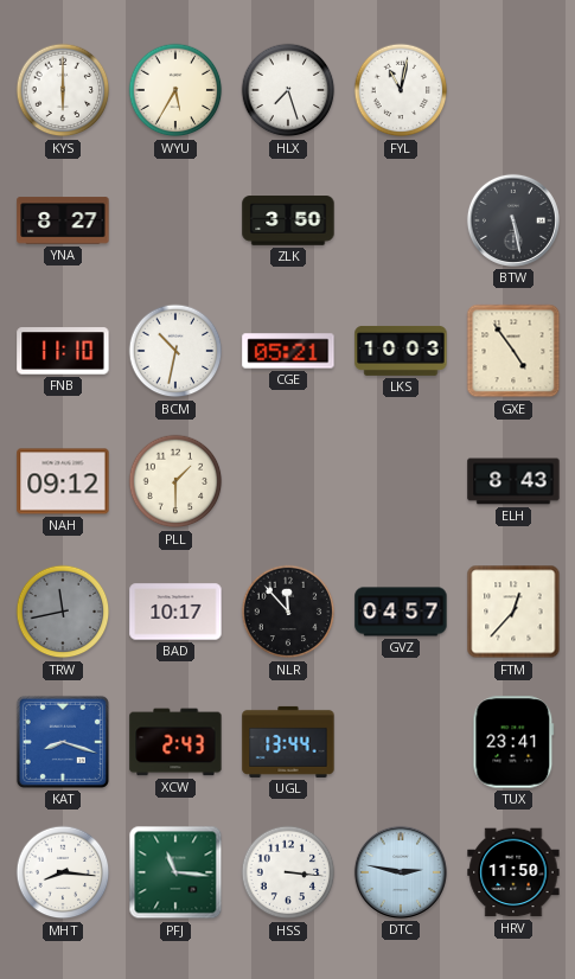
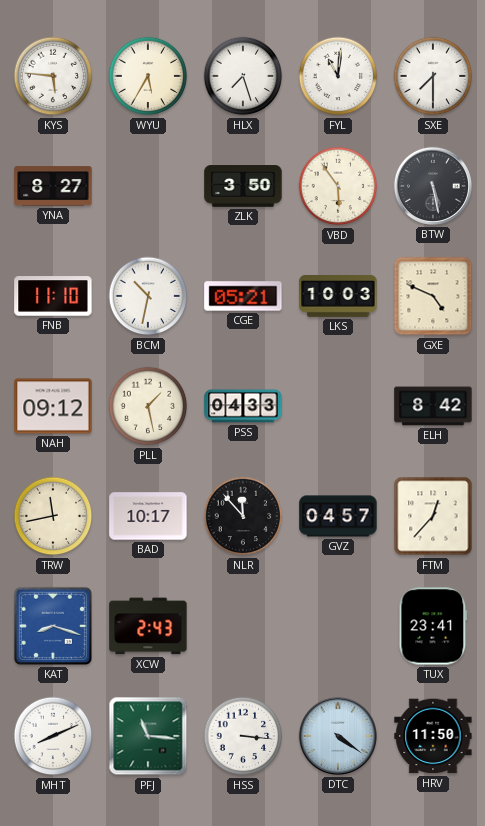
KYS: 6:00 -> 5:46 (53, 76)
FYL: 11:02 -> 11:01 (338, 76)
SXE: none -> 7:30 (433, 76)
VBD: none -> 5:54 (338, 186)
GXE: 4:54 -> 4:49 (433, 296)
PLL: 1:30 -> 1:28 (148, 406)
PSS: none -> 04:33 (243, 406)
ELH: 8:43 -> 8:42 (433, 406)
TRW dial: grey -> cream (53, 516)
UGL: 13:44 -> none (288, 742)
MHT: 8:16 -> 8:11 (53, 736)
DTC: 2:47 -> 4:21 (338, 736)
